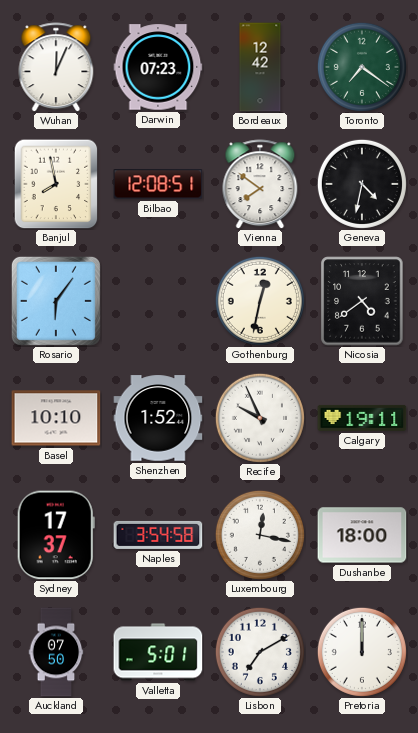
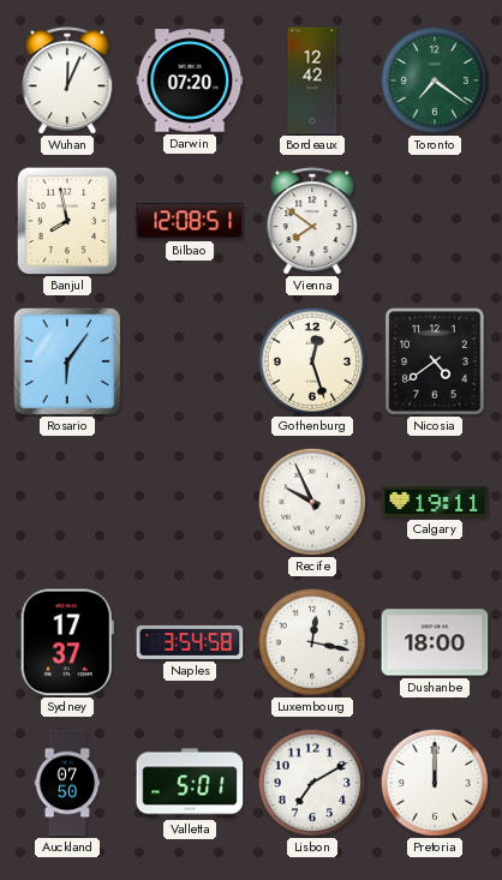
Darwin: 07:23 -> 07:20 (190, 80)
Geneva: 4:32 -> none (362, 184)
Gothenburg: 12:32 -> 12:27 (312, 361)
Basel: 10:10 -> none (56, 418)
Shenzhen: 1:52 -> none (158, 418)
